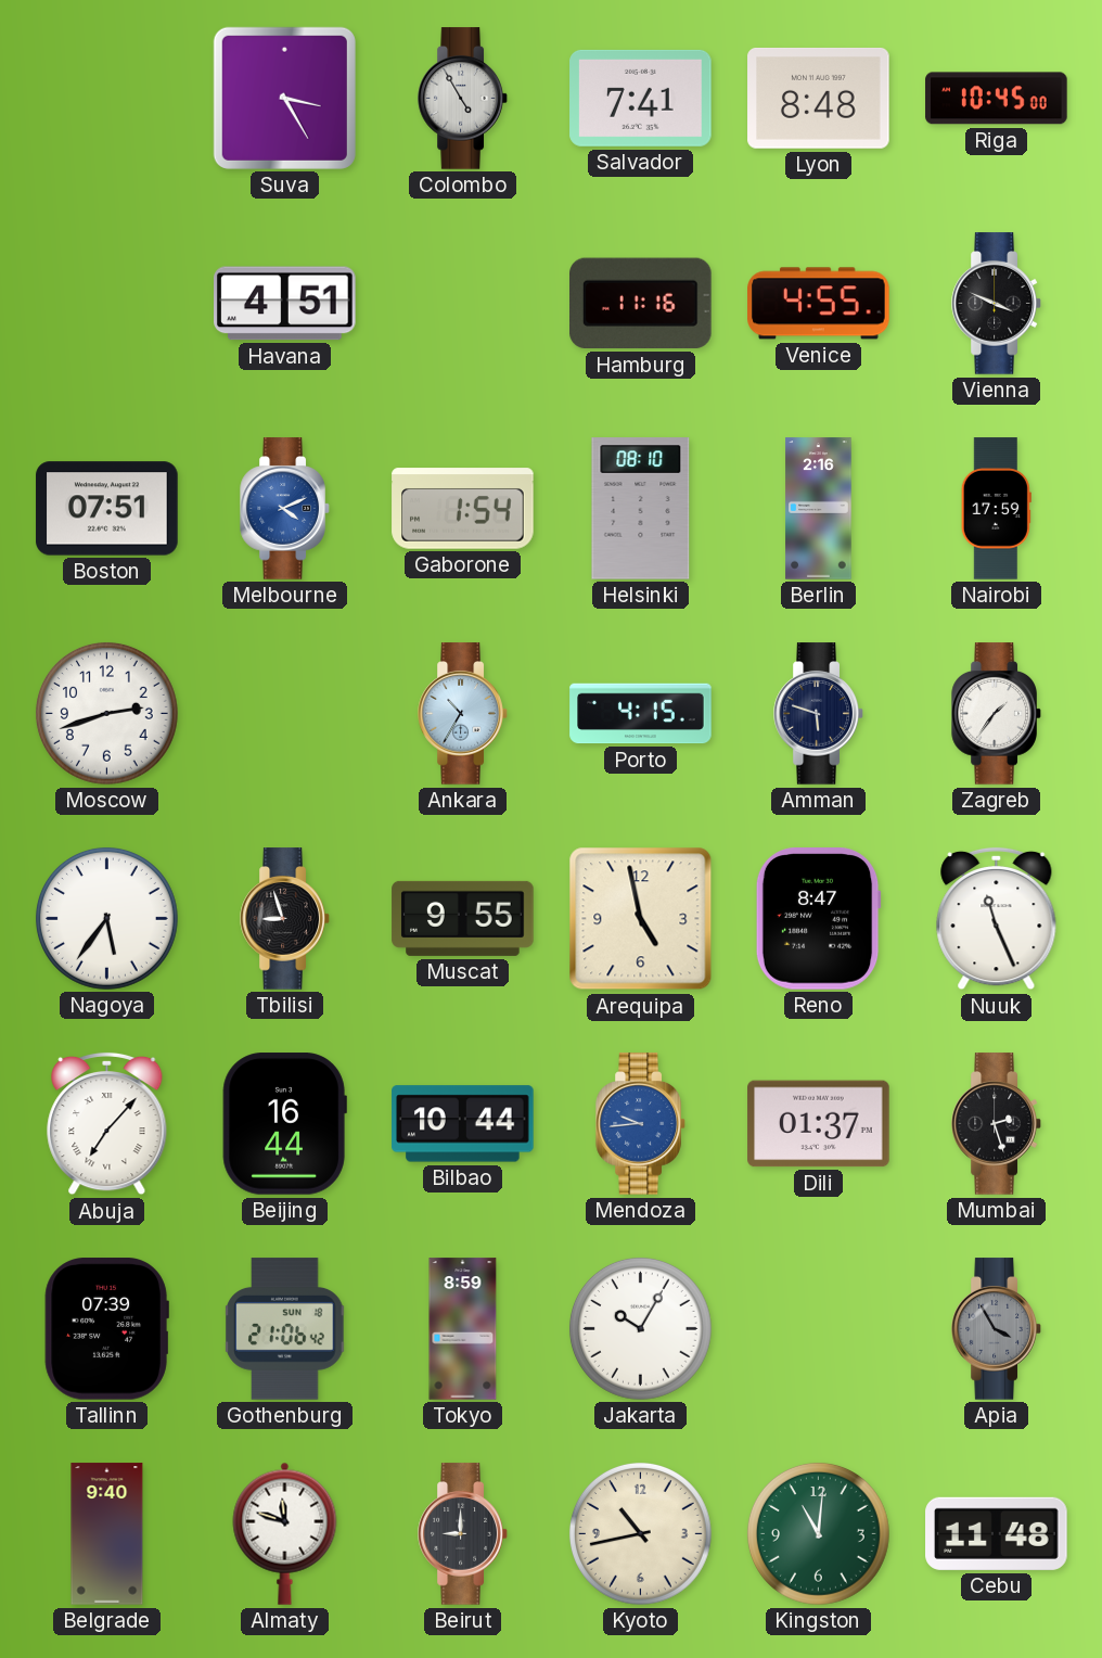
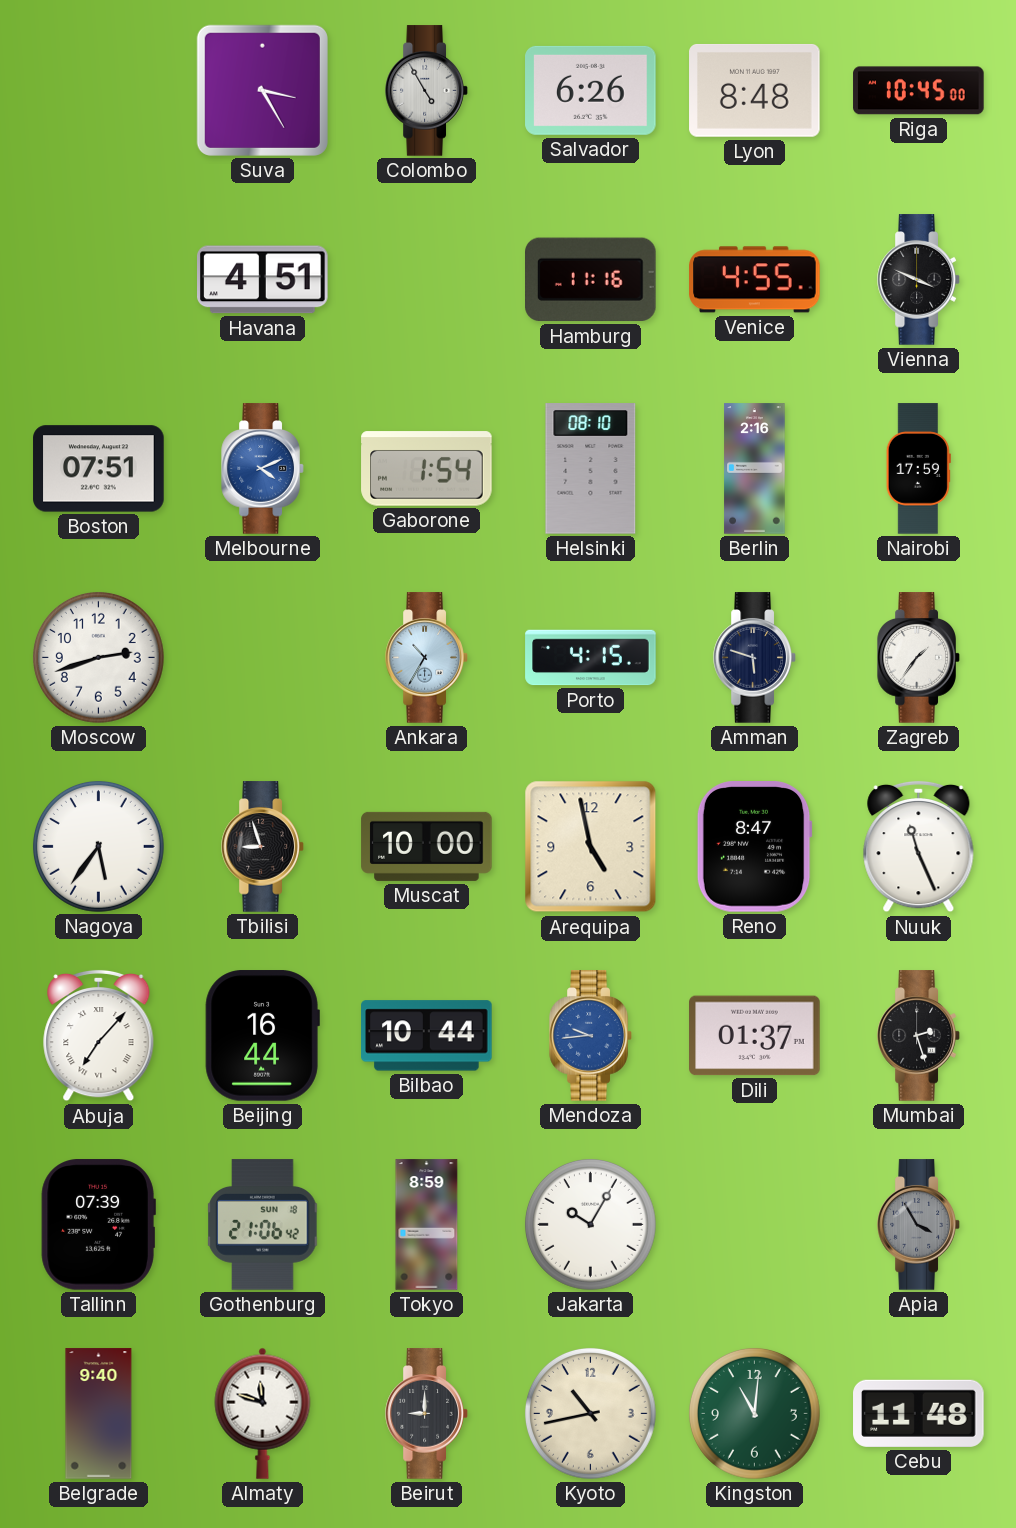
Salvador: 7:41 -> 6:26 (591, 90)
Muscat: 9:55 -> 10:00 (427, 846)
